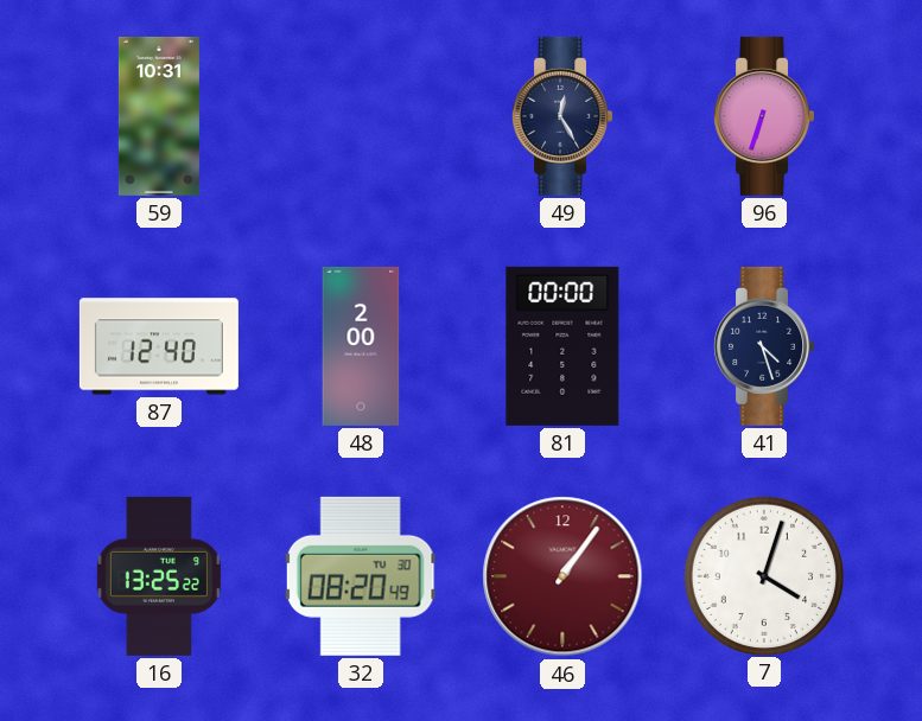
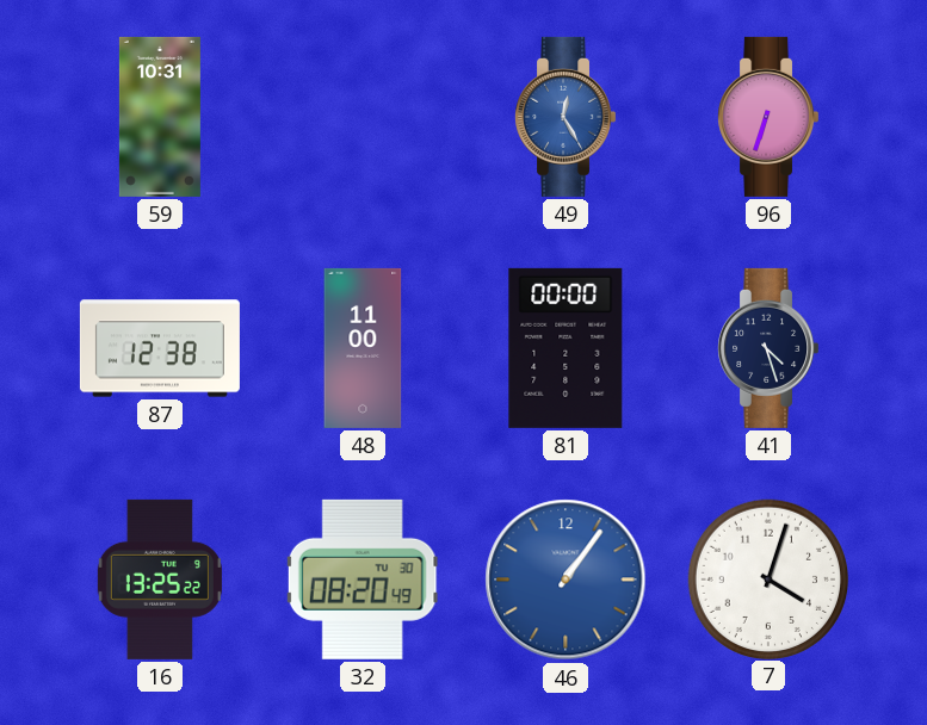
49 dial: navy -> blue (566, 117)
87: 12:40 -> 12:38 (160, 348)
48: 2:00 -> 11:00 (363, 348)
46 dial: burgundy -> blue (566, 580)
